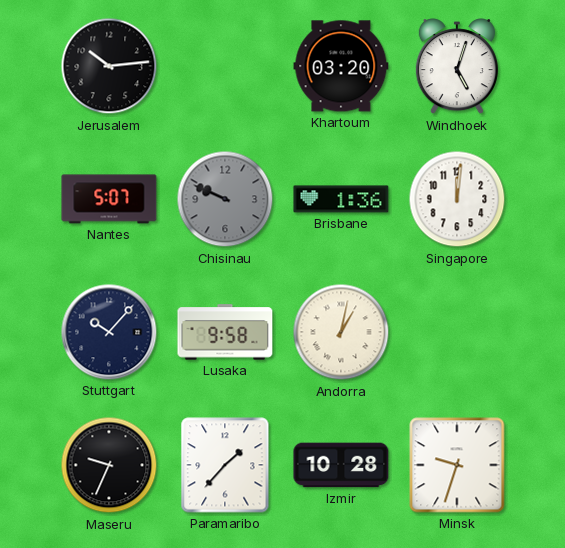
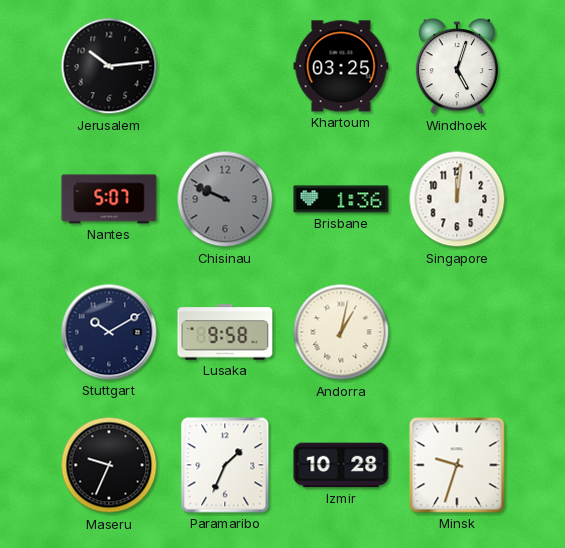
Khartoum: 03:20 -> 03:25 (341, 66)
Stuttgart: 10:07 -> 10:10 (109, 332)
Paramaribo: 1:37 -> 1:34 (225, 465)
